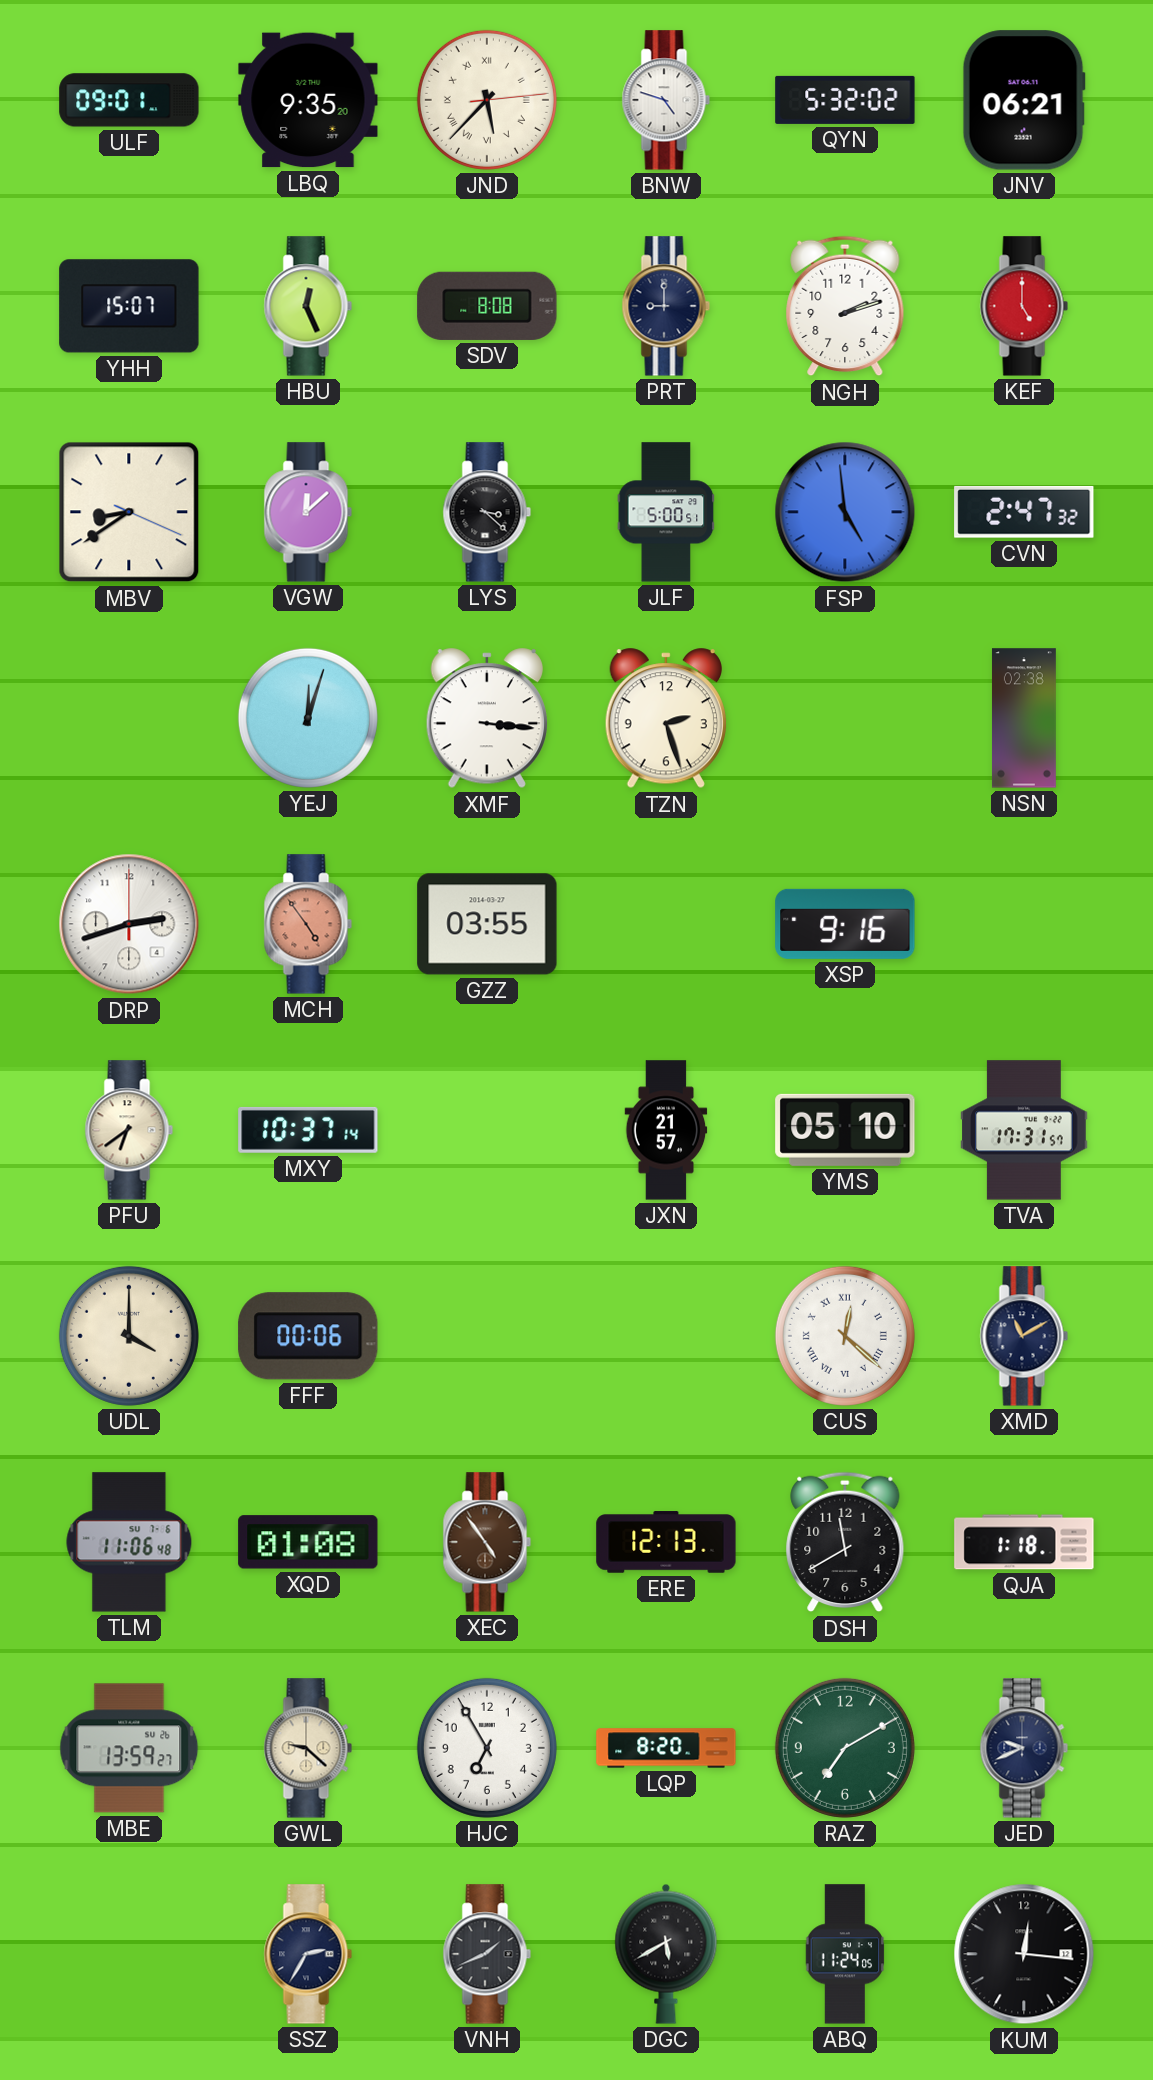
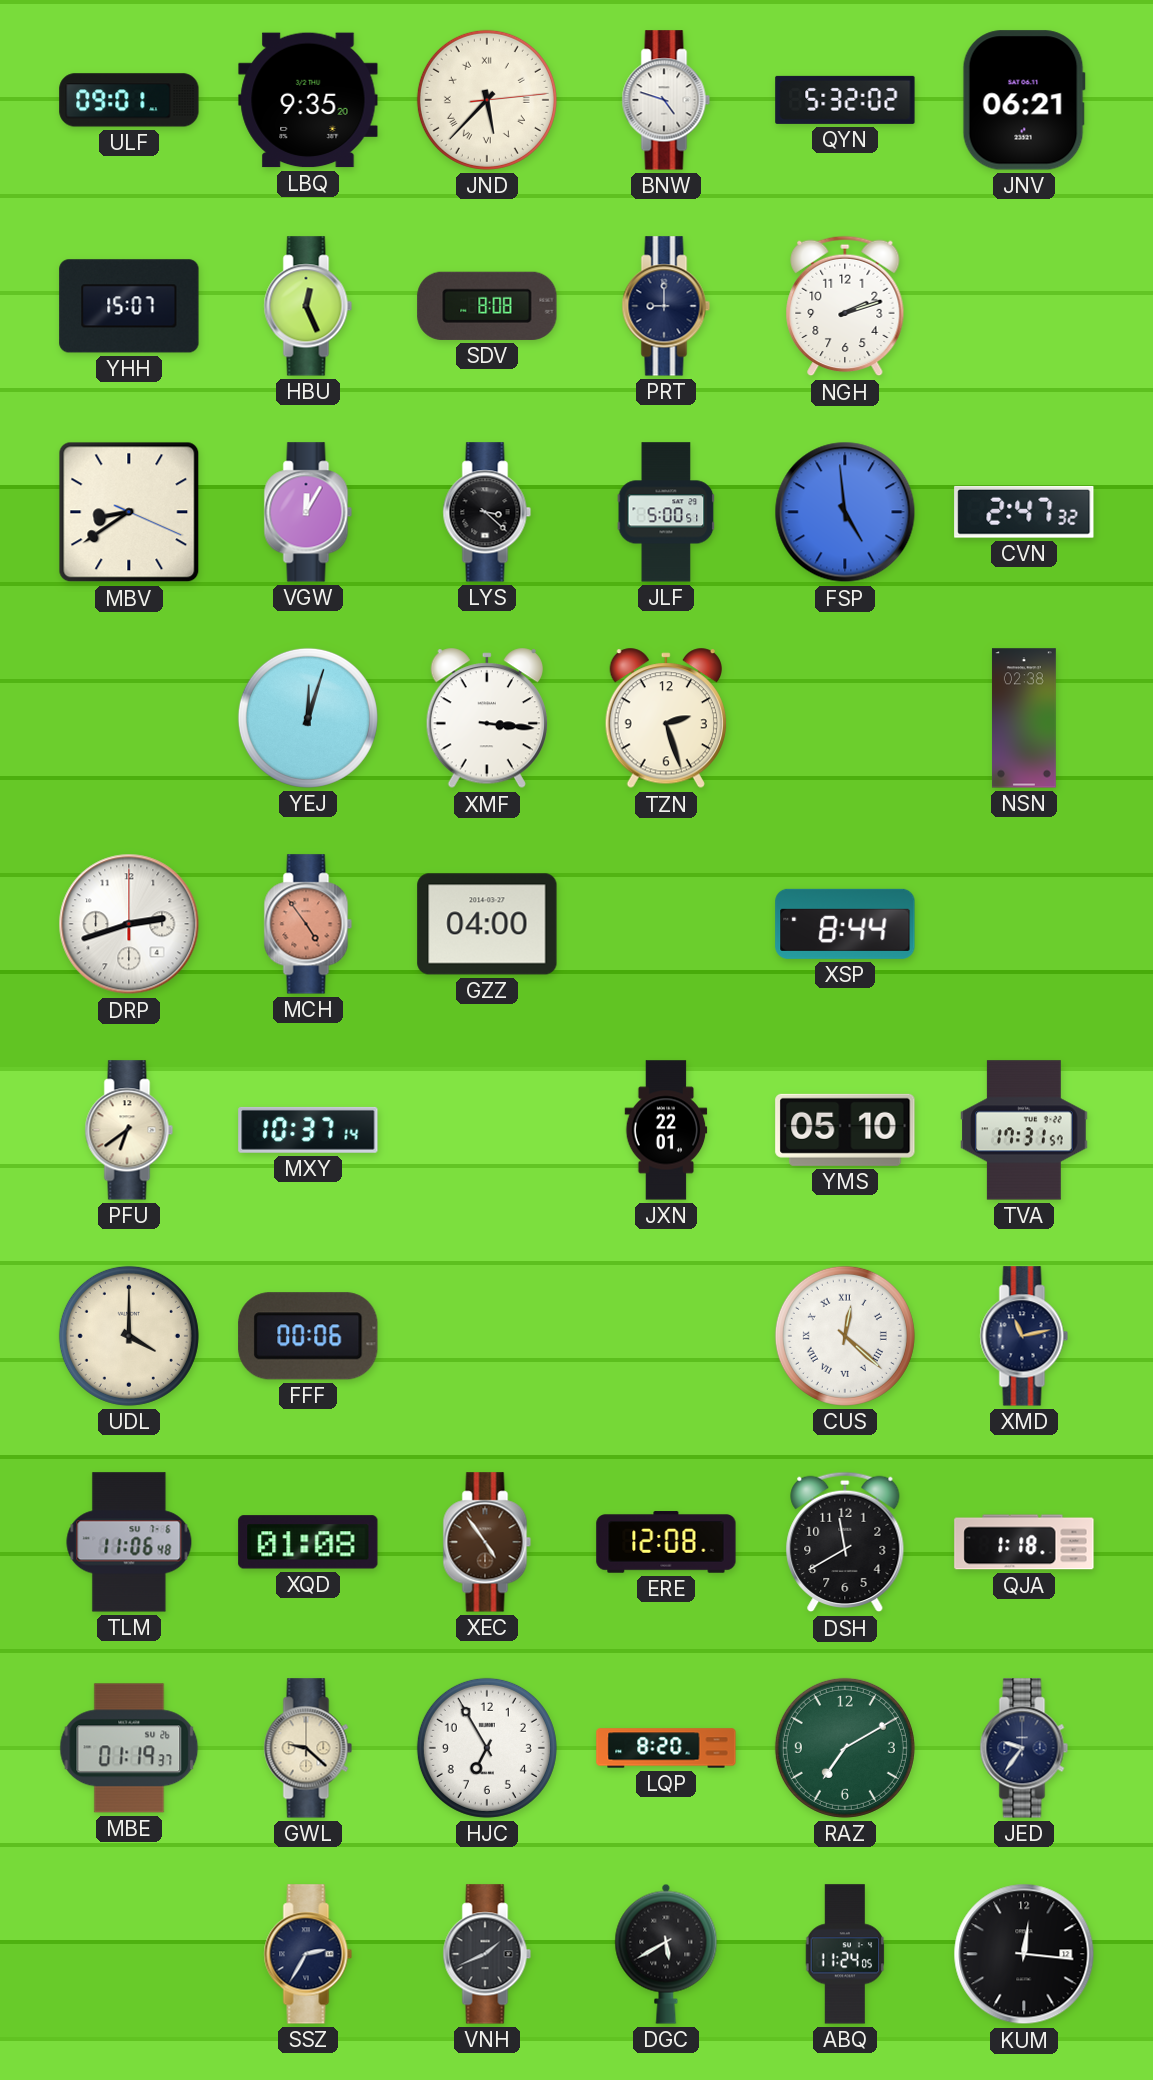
KEF: 5:00 -> none (1024, 306)
VGW: 12:08 -> 12:05 (308, 512)
GZZ: 03:55 -> 04:00 (487, 924)
XSP: 9:16 -> 8:44 (845, 924)
JXN: 21:57 -> 22:01 (666, 1130)
XMD: 11:10 -> 11:13 (1024, 1336)
ERE: 12:13 -> 12:08 (666, 1542)
MBE: 13:59 -> 01:19 (129, 1748)
JED: 9:41 -> 9:36 (1024, 1748)
